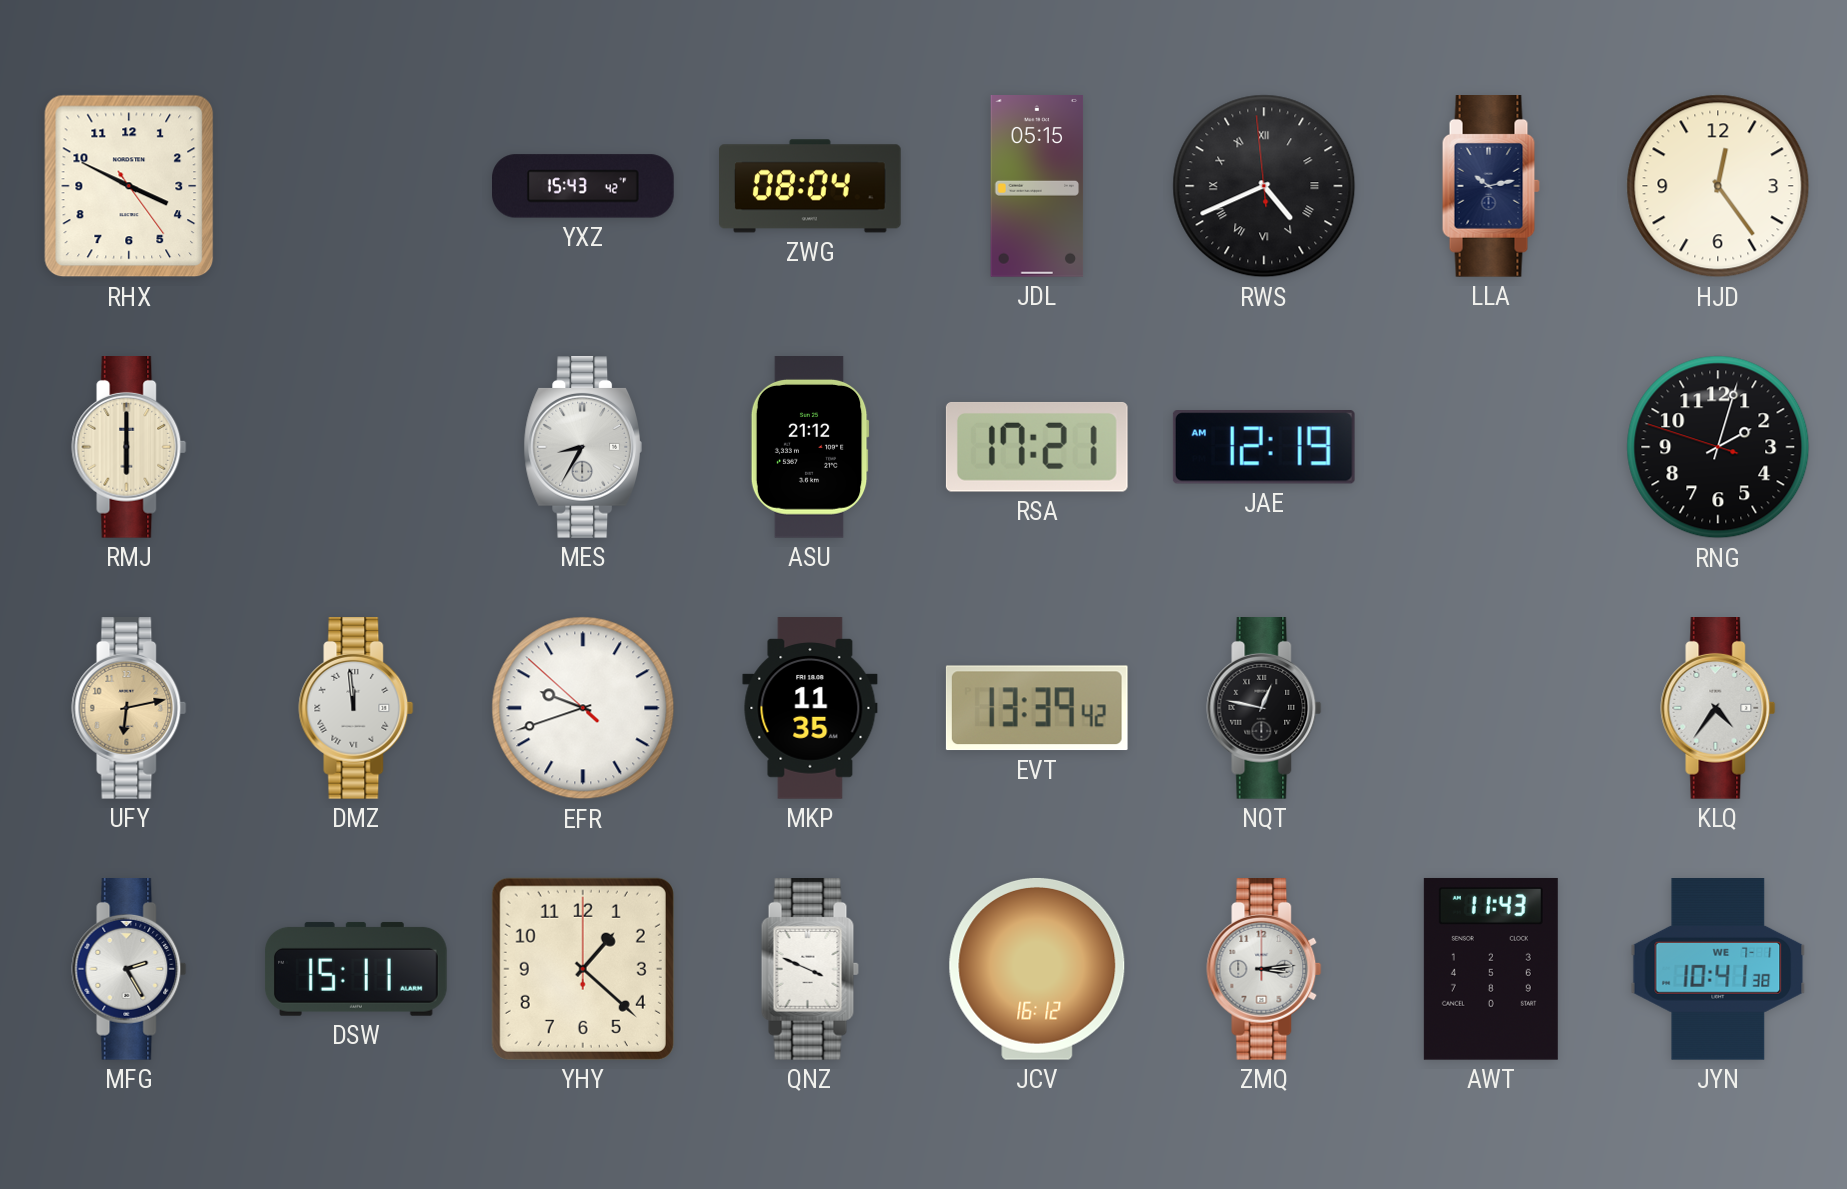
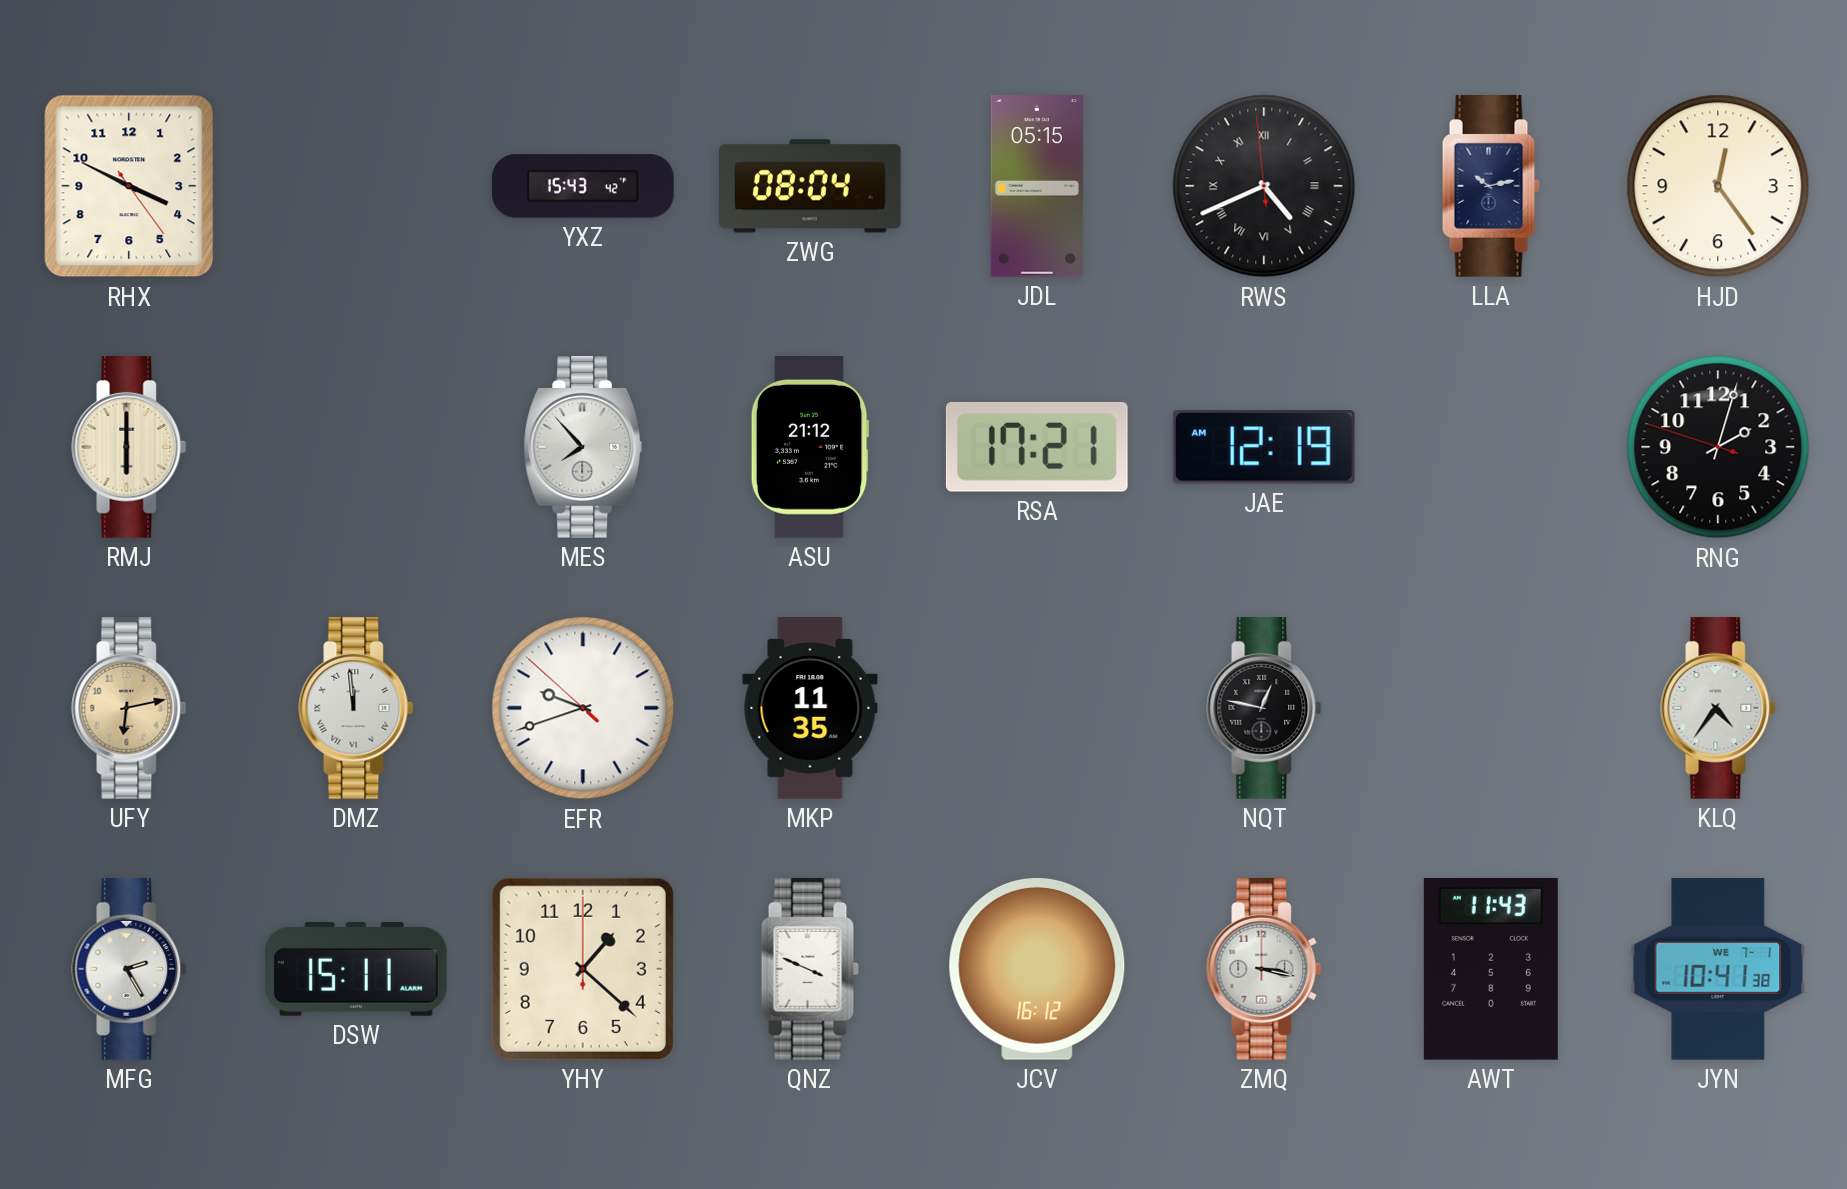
MES: 8:35 -> 7:53 (582, 448)
EVT: 13:39 -> none (1037, 708)
ZMQ: 3:14 -> 3:17 (1264, 970)
